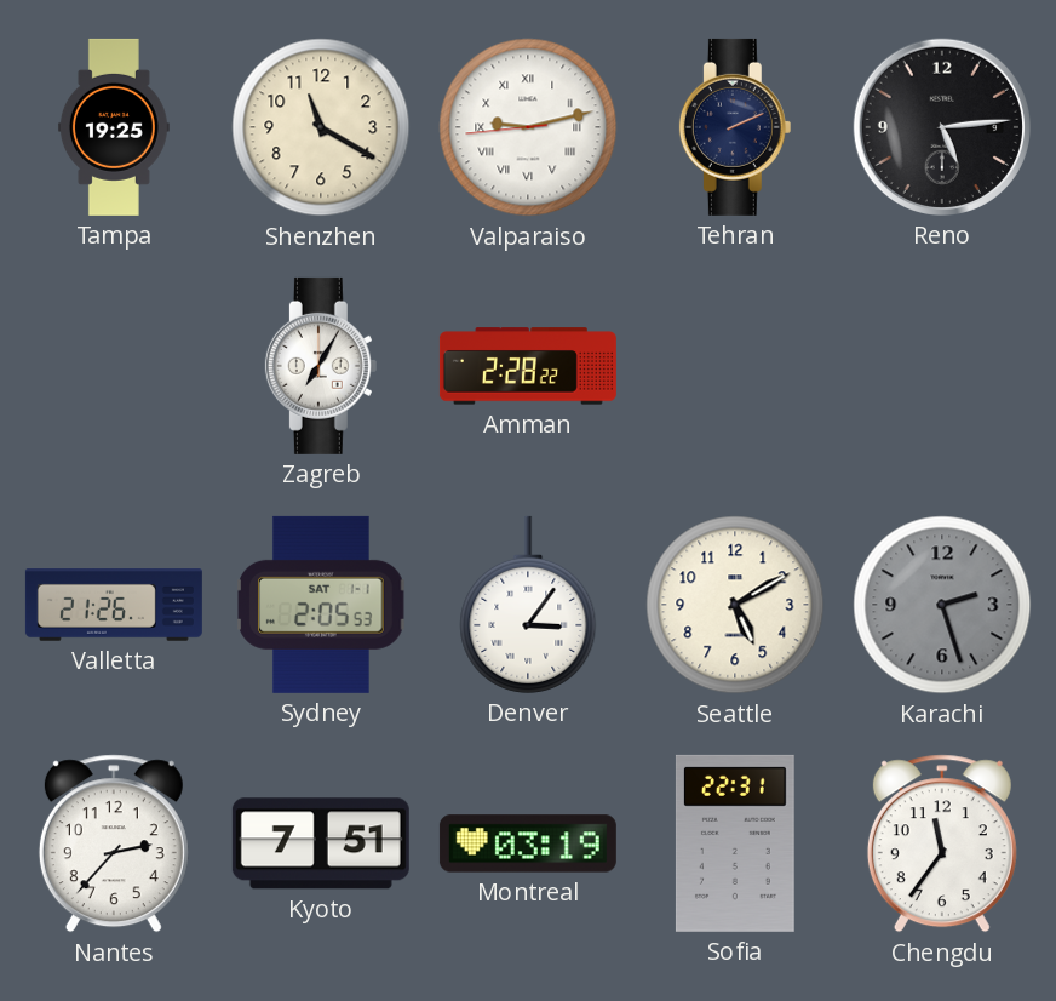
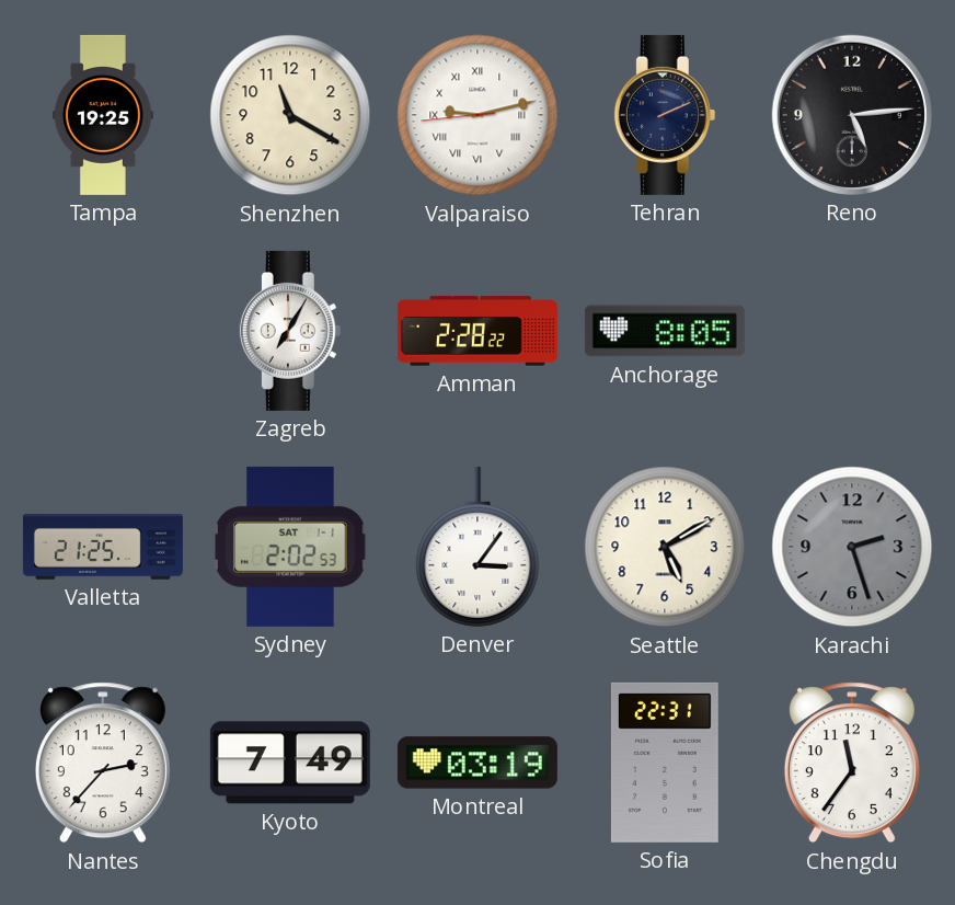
Anchorage: none -> 8:05 (665, 331)
Valletta: 21:26 -> 21:25 (103, 548)
Sydney: 2:05 -> 2:02 (290, 547)
Kyoto: 7:51 -> 7:49 (290, 763)
